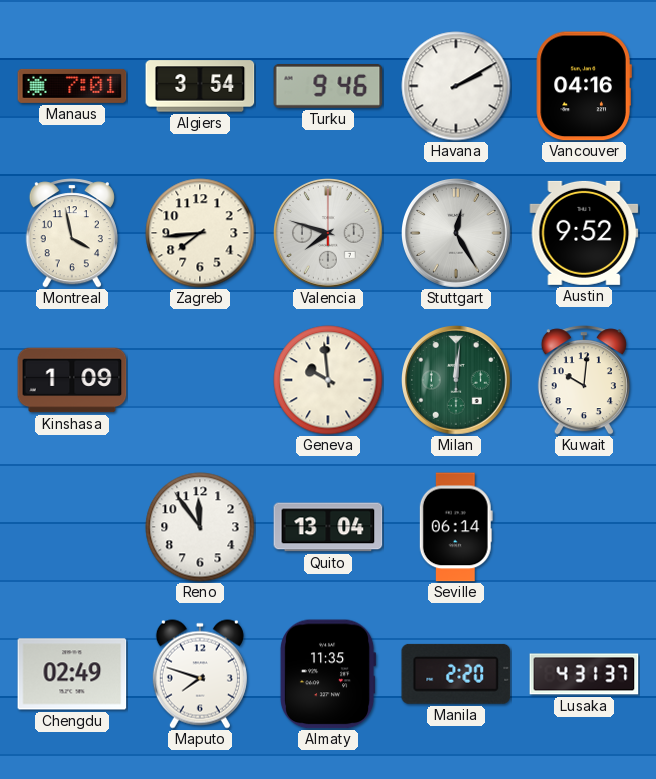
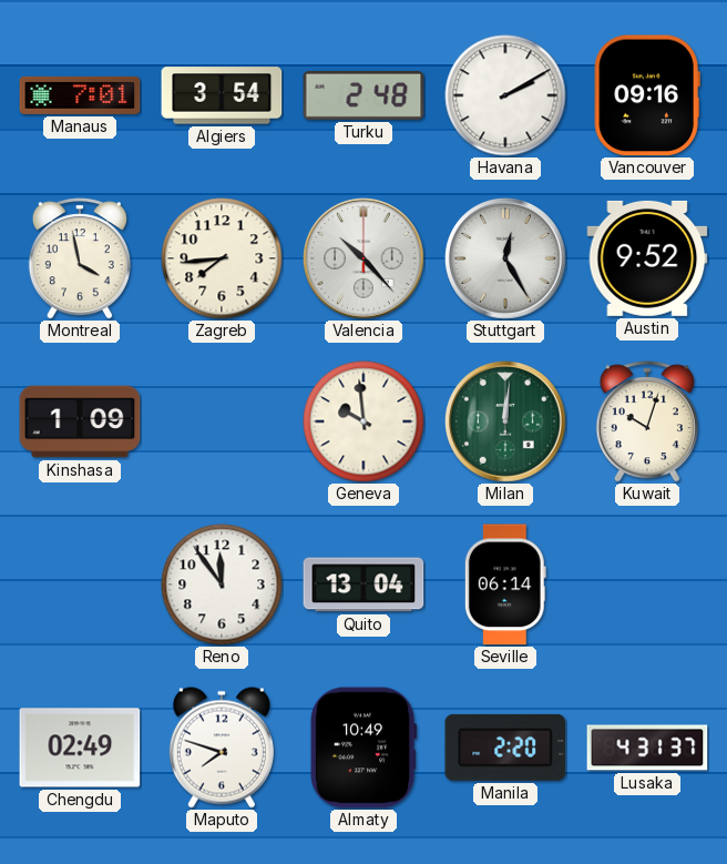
Turku: 9:46 -> 2:48 (363, 95)
Vancouver: 04:16 -> 09:16 (647, 95)
Valencia: 7:48 -> 10:23 (365, 260)
Kuwait: 10:01 -> 10:03 (647, 421)
Almaty: 11:35 -> 10:49 (363, 748)
